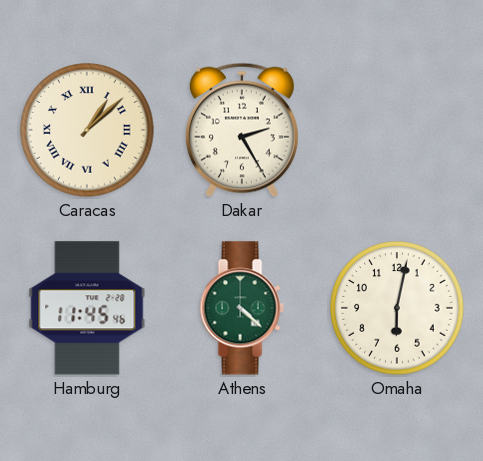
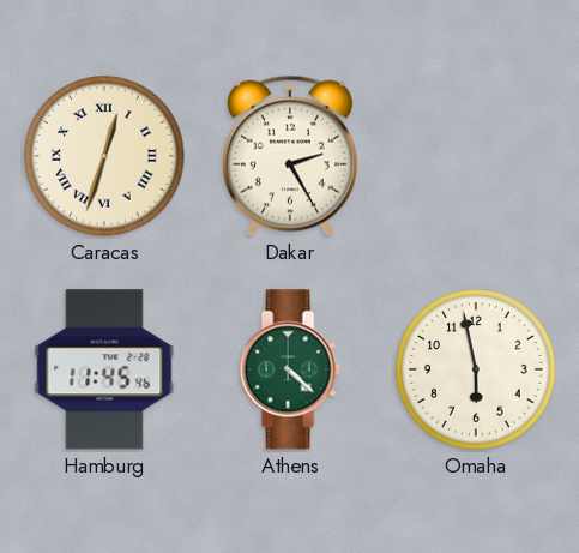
Caracas: 1:08 -> 12:33 (104, 156)
Omaha: 6:02 -> 5:58 (476, 369)
